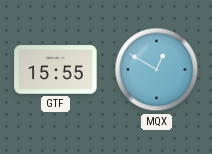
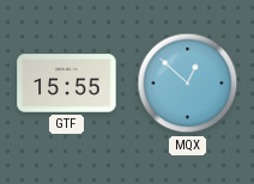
MQX: 12:50 -> 12:52 (188, 84)
